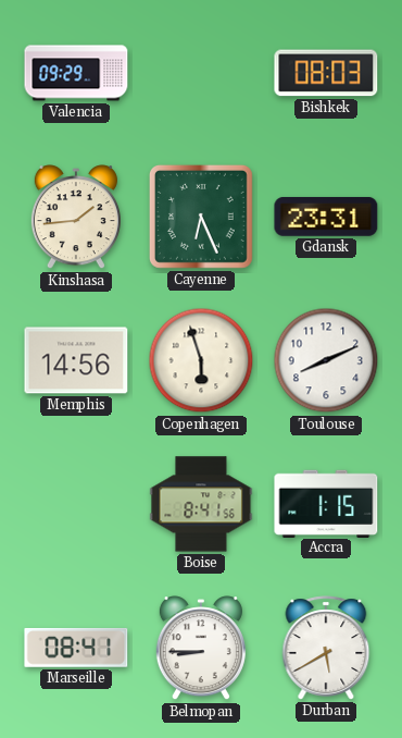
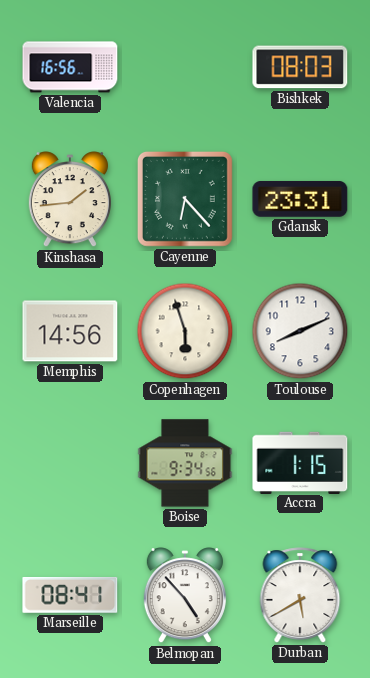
Valencia: 09:29 -> 16:56 (70, 67)
Cayenne: 6:26 -> 6:23 (185, 199)
Boise: 8:41 -> 9:34 (185, 463)
Belmopan: 8:45 -> 4:53 (185, 596)
